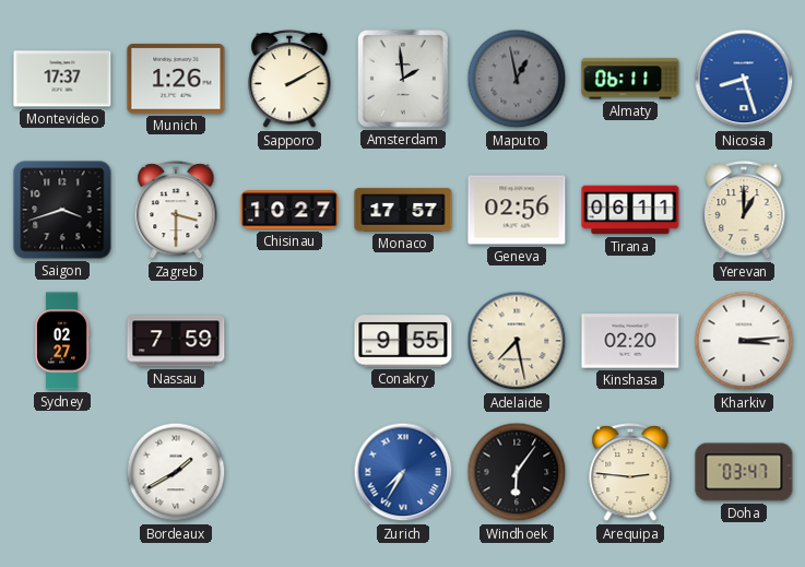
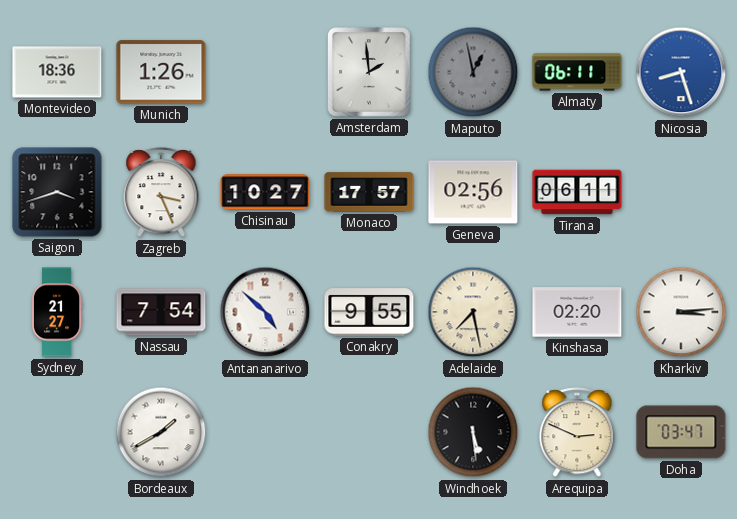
Montevideo: 17:37 -> 18:36 (57, 72)
Sapporo: 2:10 -> none (289, 80)
Zagreb: 3:30 -> 3:26 (161, 193)
Yerevan: 1:00 -> none (744, 211)
Sydney: 02:27 -> 21:27 (57, 312)
Nassau: 7:59 -> 7:54 (161, 312)
Antananarivo: none -> 4:52 (265, 312)
Zurich: 7:35 -> none (403, 472)
Windhoek: 6:06 -> 5:29 (473, 432)
Arequipa: 2:46 -> 2:49 (577, 433)
